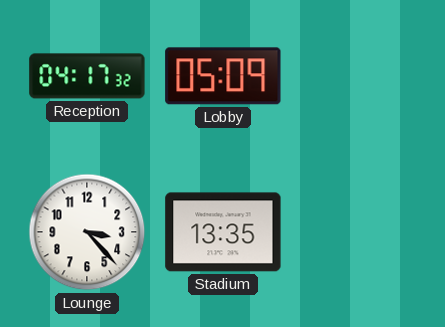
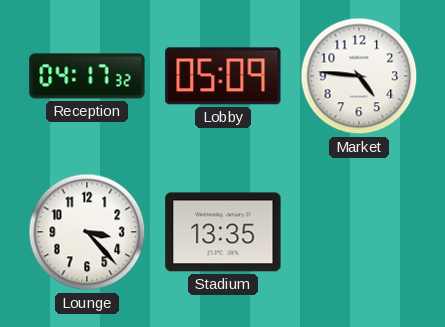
Market: none -> 4:46 (359, 76)
